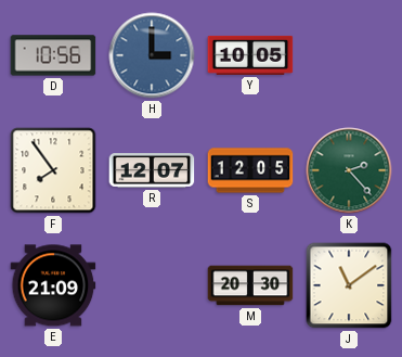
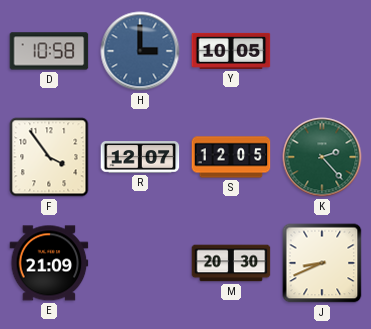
D: 10:56 -> 10:58 (49, 51)
F: 7:54 -> 3:54 (49, 157)
J: 11:09 -> 8:41 (322, 263)
